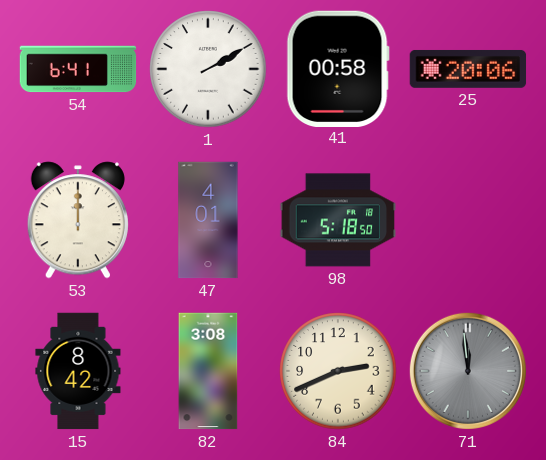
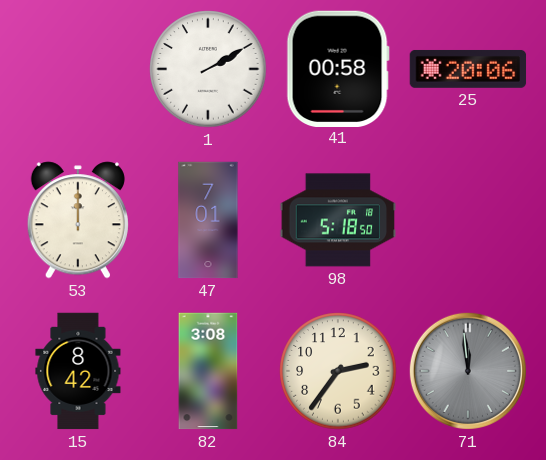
54: 6:41 -> none (78, 69)
47: 4:01 -> 7:01 (208, 220)
84: 2:41 -> 2:36 (338, 371)
